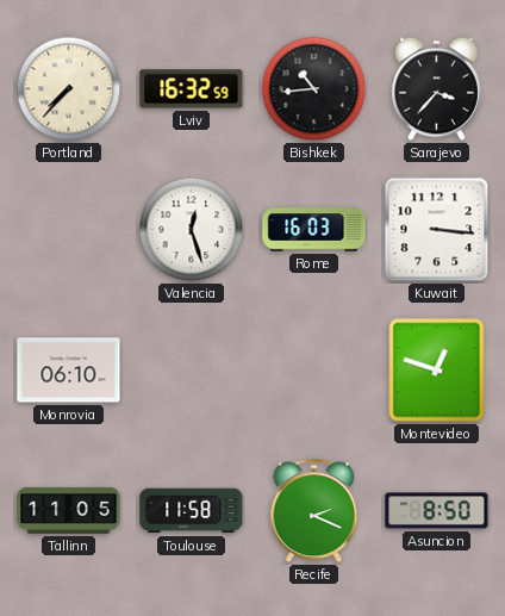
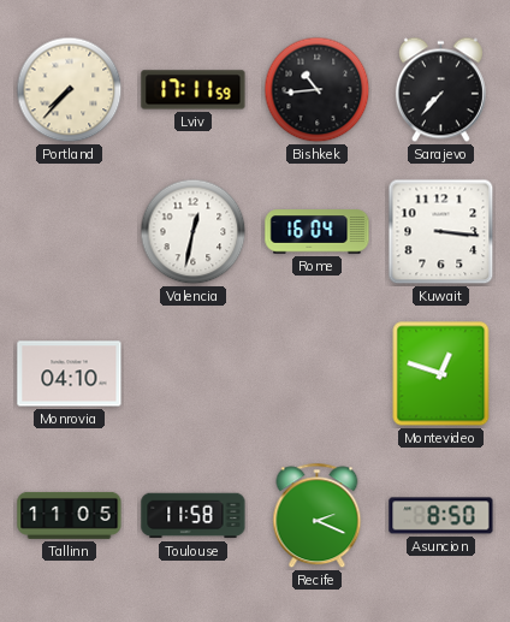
Lviv: 16:32 -> 17:11 (194, 90)
Sarajevo: 3:37 -> 7:37 (440, 90)
Valencia: 12:27 -> 12:32 (194, 232)
Rome: 16:03 -> 16:04 (318, 232)
Monrovia: 06:10 -> 04:10 (70, 374)
